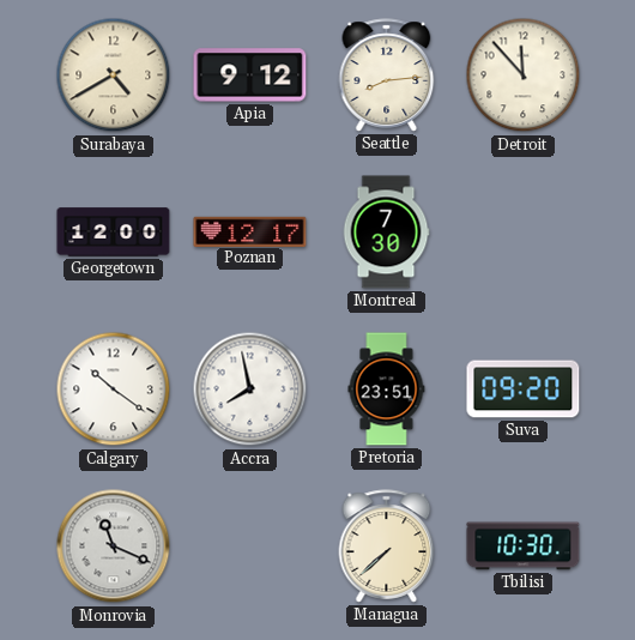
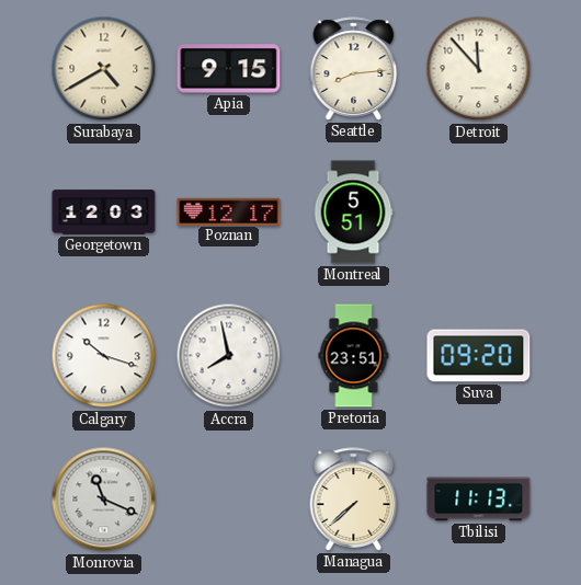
Apia: 9:12 -> 9:15 (229, 69)
Georgetown: 12:00 -> 12:03 (104, 213)
Montreal: 7:30 -> 5:51 (353, 213)
Calgary: 10:21 -> 10:18 (104, 356)
Tbilisi: 10:30 -> 11:13 (479, 500)
